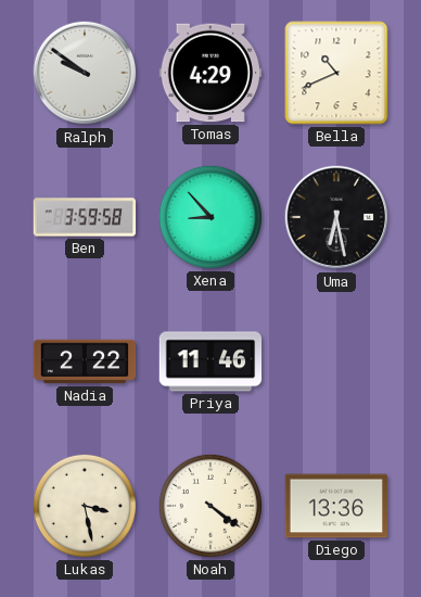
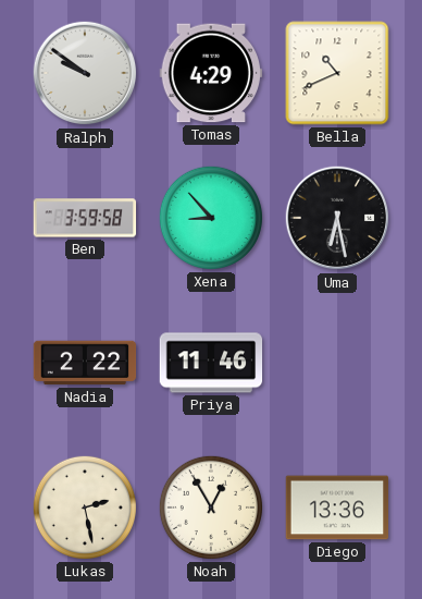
Lukas: 3:28 -> 2:28 (85, 508)
Noah: 4:21 -> 12:55 (211, 508)
